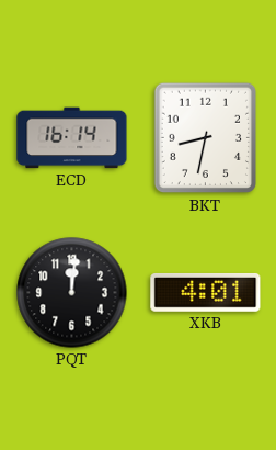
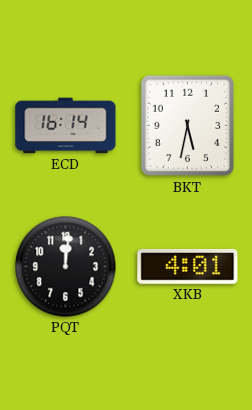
BKT: 8:32 -> 5:32 (187, 126)
